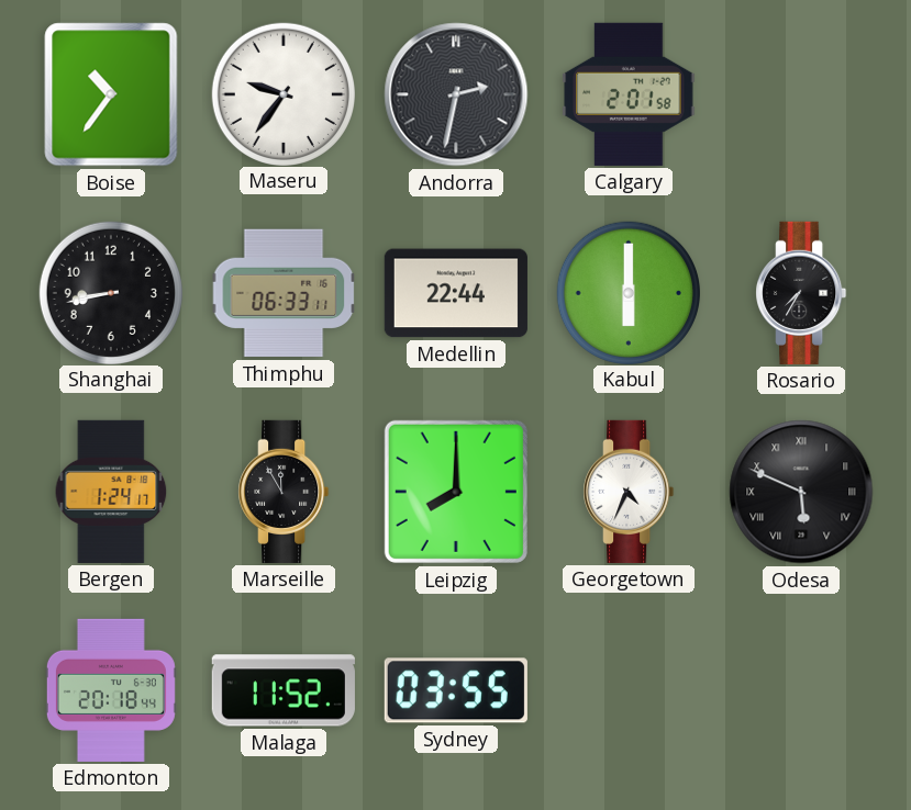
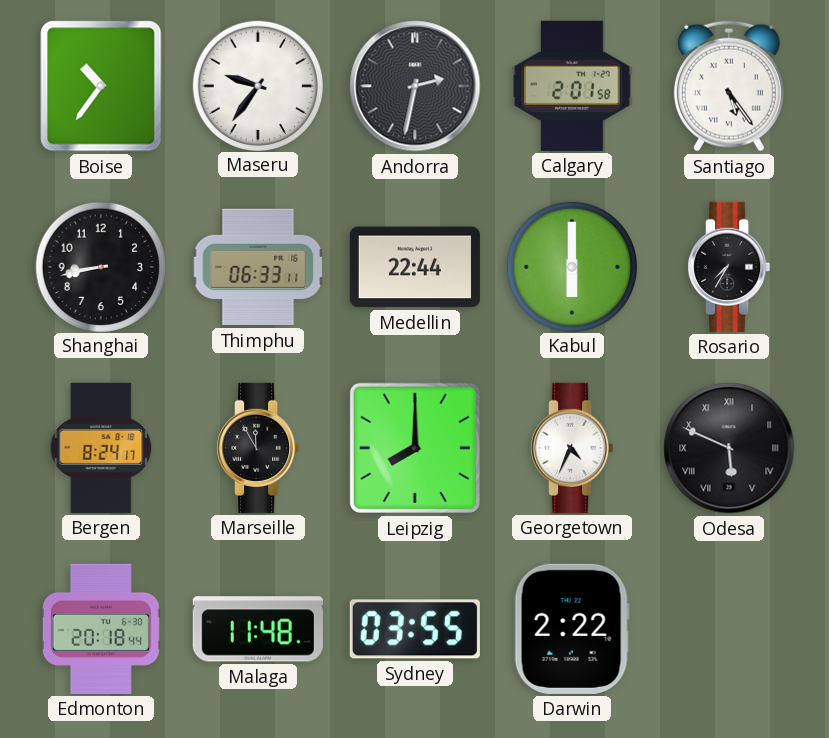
Santiago: none -> 5:24 (729, 86)
Bergen: 1:24 -> 8:24 (101, 448)
Malaga: 11:52 -> 11:48 (258, 629)
Darwin: none -> 2:22 (572, 629)
